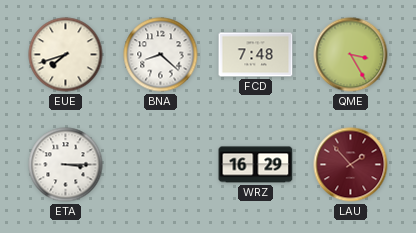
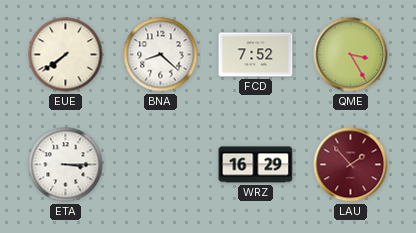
EUE: 7:42 -> 7:39 (66, 55)
FCD: 7:48 -> 7:52 (256, 55)
